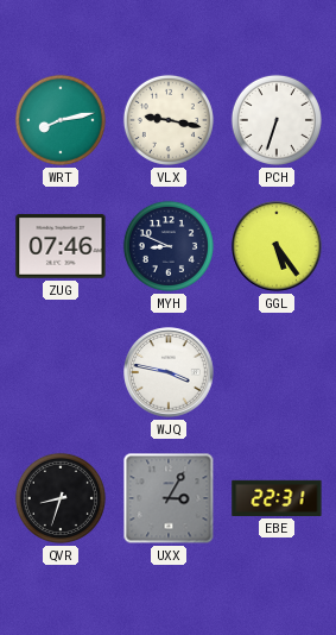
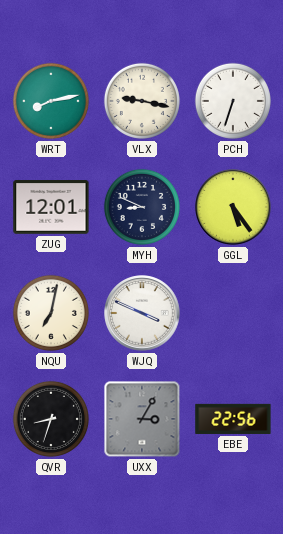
ZUG: 07:46 -> 12:01 (51, 207)
NQU: none -> 7:02 (51, 313)
WJQ: 3:47 -> 3:49 (142, 313)
EBE: 22:31 -> 22:56 (233, 419)
